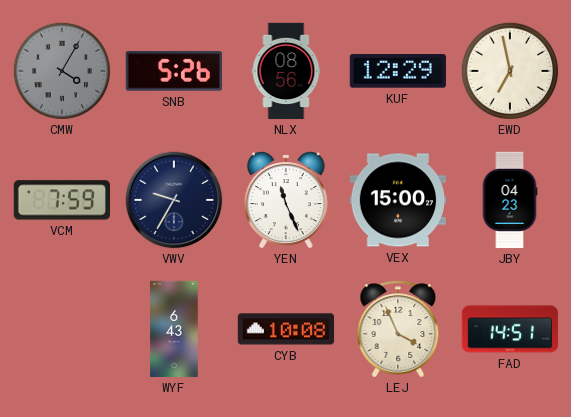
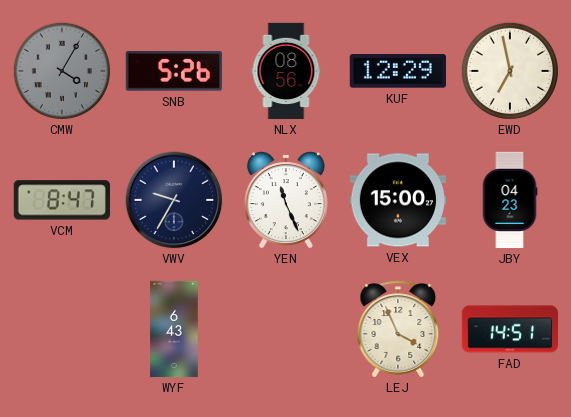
VCM: 7:59 -> 8:47 (61, 200)
CYB: 10:08 -> none (286, 329)
